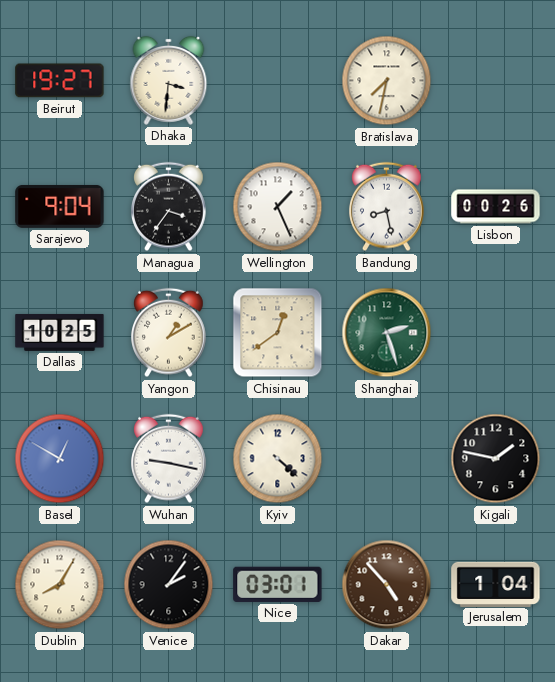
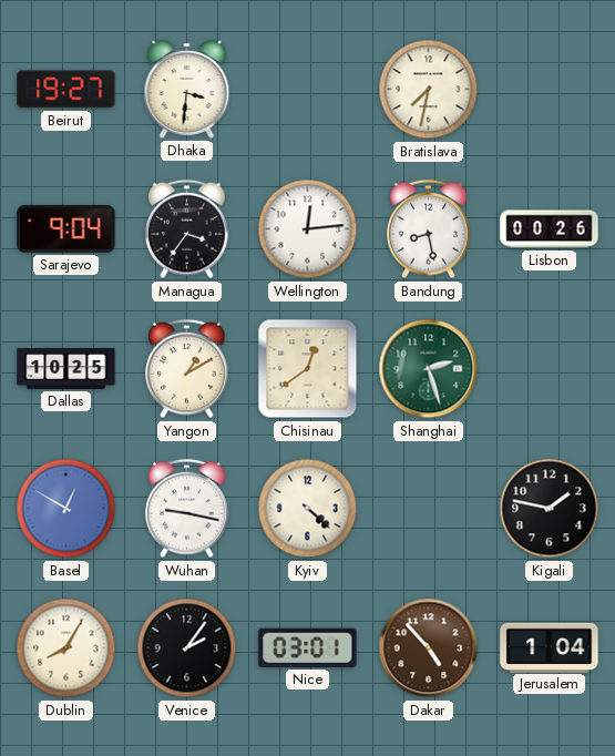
Wellington: 1:26 -> 12:14 (308, 229)
